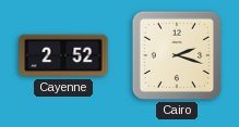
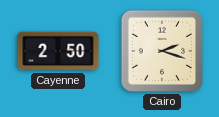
Cayenne: 2:52 -> 2:50 (58, 51)
